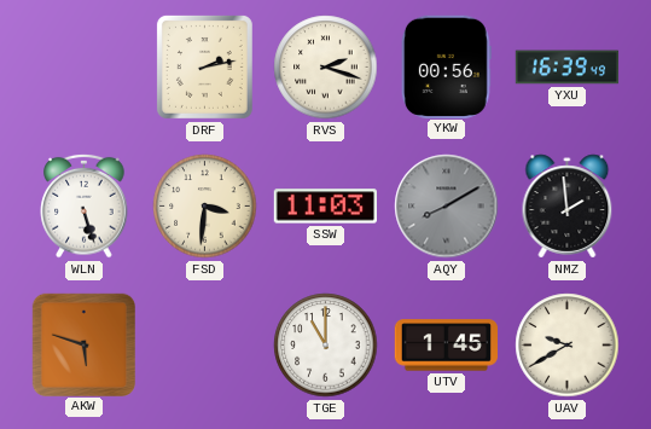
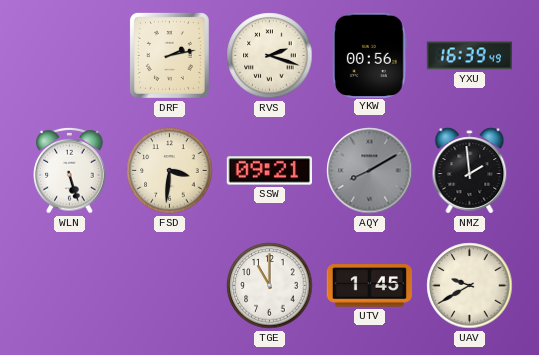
SSW: 11:03 -> 09:21 (269, 171)
AKW: 5:48 -> none (83, 344)
